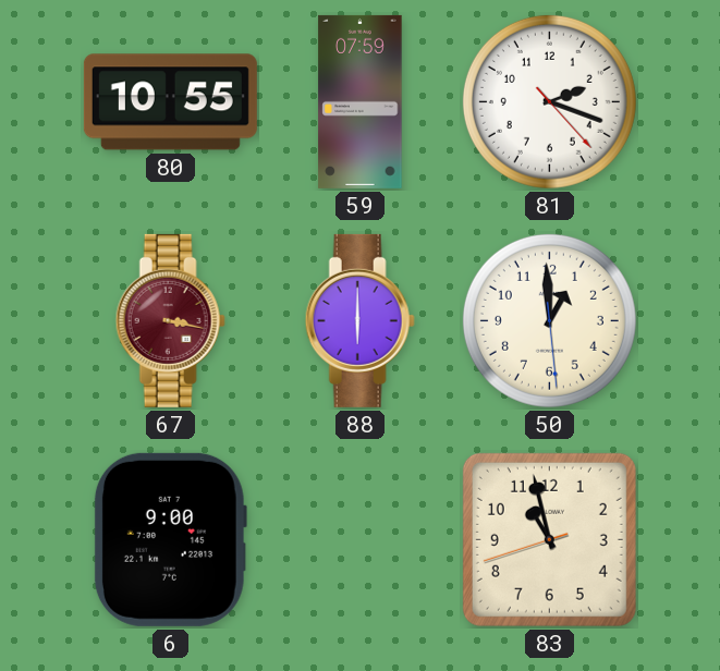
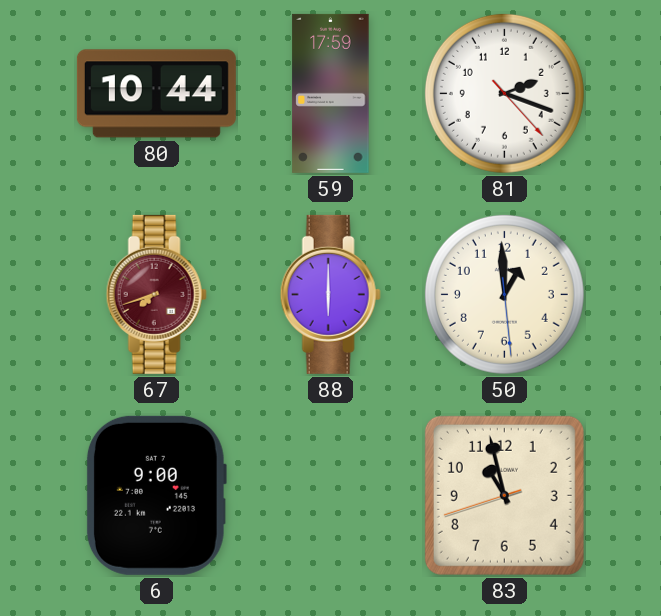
80: 10:55 -> 10:44 (156, 94)
59: 07:59 -> 17:59 (331, 93)
67: 3:17 -> 7:42 (156, 294)
